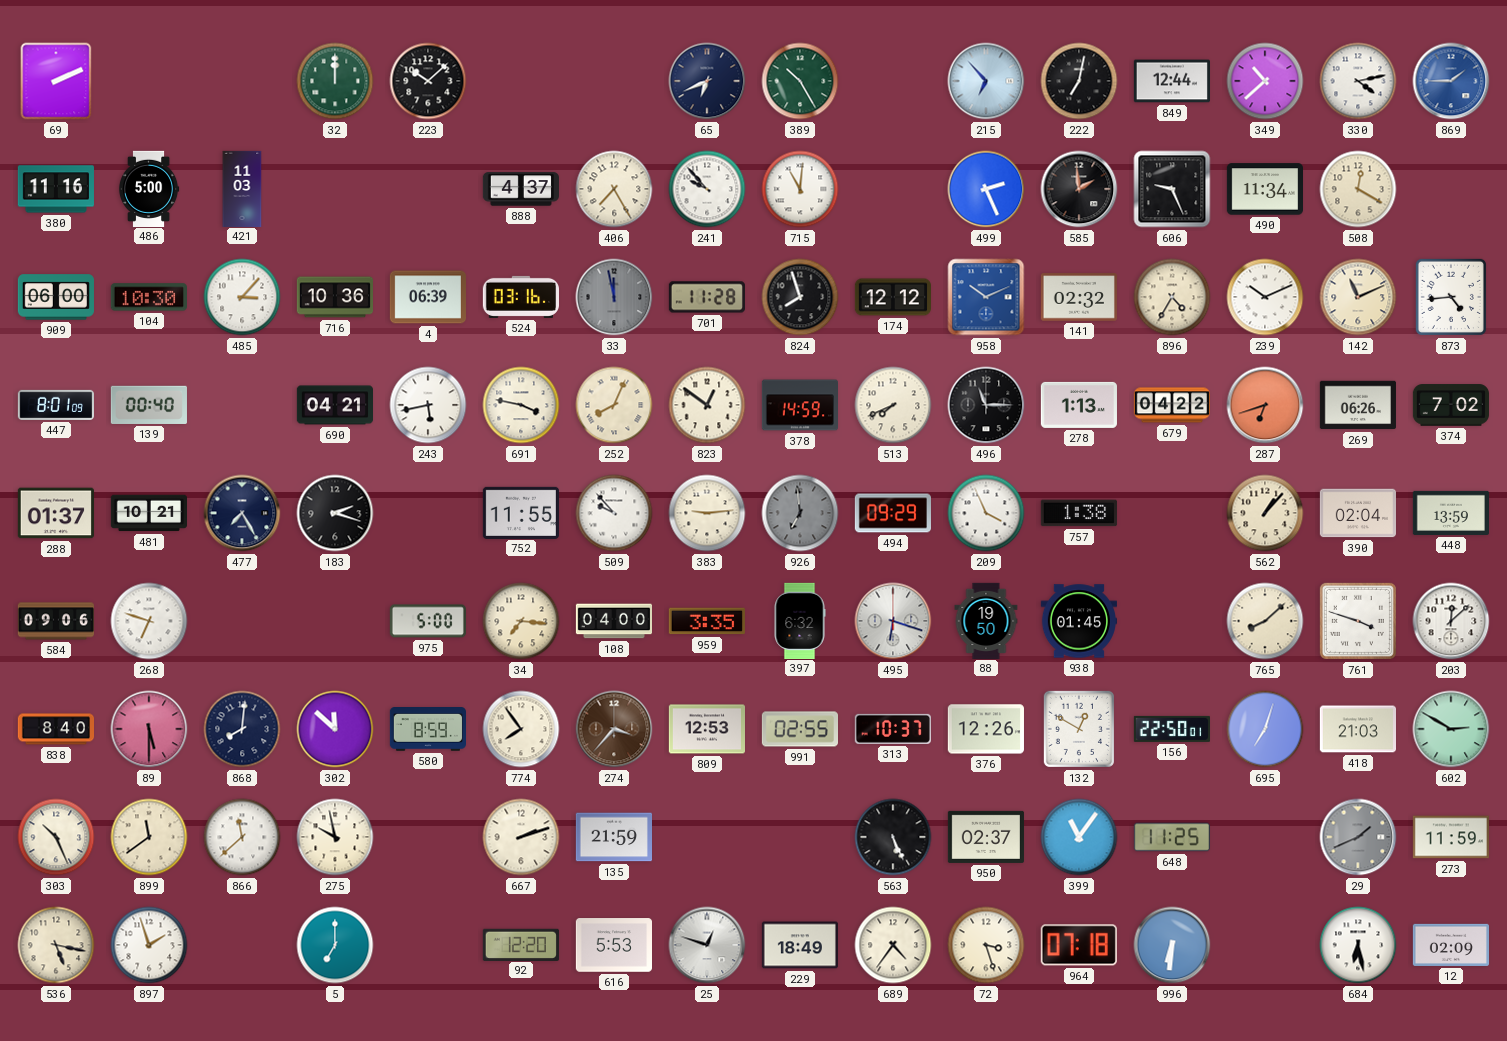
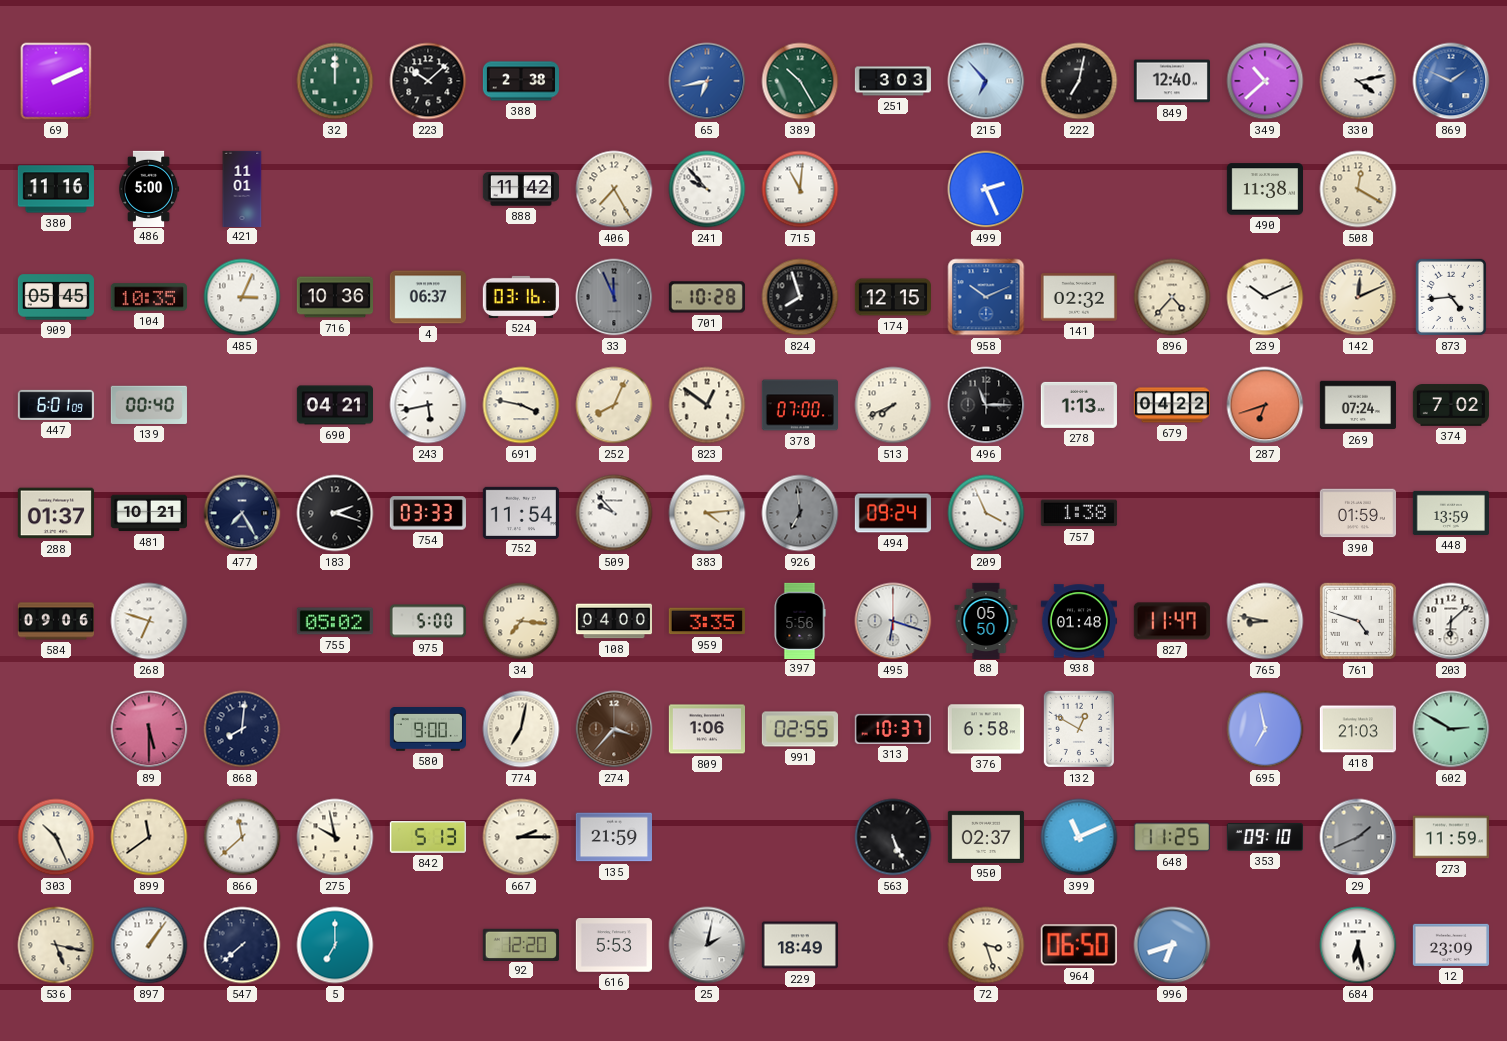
388: none -> 2:38 (520, 81)
65: 6:41 -> 6:43 (707, 81)
65 dial: navy -> blue (707, 81)
251: none -> 3:03 (892, 81)
849: 12:44 -> 12:40 (1171, 81)
869: 1:45 -> 1:49 (1451, 81)
421: 11:03 -> 11:01 (242, 188)
888: 4:37 -> 11:42 (520, 189)
585: 1:59 -> none (1079, 189)
606: 9:26 -> none (1172, 189)
490: 11:34 -> 11:38 (1264, 189)
909: 06:00 -> 05:45 (56, 297)
104: 10:30 -> 10:35 (149, 297)
485: 3:07 -> 3:04 (242, 297)
4: 06:39 -> 06:37 (427, 297)
33: 11:58 -> 11:56 (614, 297)
701: 11:28 -> 10:28 (706, 297)
174: 12:12 -> 12:15 (892, 297)
896: 4:35 -> 4:37 (1172, 297)
142: 11:11 -> 12:11 (1358, 297)
447: 8:01 -> 6:01 (55, 405)
378: 14:59 -> 07:00 (799, 405)
269: 06:26 -> 07:24 (1357, 405)
754: none -> 03:33 (428, 513)
752: 11:55 -> 11:54 (520, 512)
383: 9:14 -> 4:14 (707, 513)
494: 09:29 -> 09:24 (892, 513)
562: 1:07 -> none (1265, 513)
390: 02:04 -> 01:59 (1357, 513)
755: none -> 05:02 (335, 621)
397: 6:32 -> 5:56 (800, 620)
88: 19:50 -> 05:50 (986, 620)
938: 01:45 -> 01:48 (1078, 621)
827: none -> 11:47 (1172, 621)
765: 8:08 -> 8:47 (1265, 621)
761: 3:48 -> 4:48 (1358, 621)
203: 12:08 -> 6:08 (1451, 621)
838: 8:40 -> none (55, 729)
302: 11:52 -> none (335, 729)
580: 8:59 -> 9:00 (427, 730)
774: 7:54 -> 7:02 (521, 729)
809: 12:53 -> 1:06 (706, 729)
376: 12:26 -> 6:58 (986, 729)
156: 22:50 -> none (1171, 729)
695: 7:03 -> 6:58 (1265, 729)
842: none -> 5:13 (428, 837)
667: 2:12 -> 2:15 (521, 837)
399: 11:06 -> 11:11 (1079, 837)
353: none -> 09:10 (1264, 837)
897: 1:57 -> 1:06 (149, 945)
547: none -> 7:38 (242, 945)
25: 12:48 -> 2:02 (707, 945)
689: 4:36 -> none (893, 945)
964: 07:18 -> 06:50 (1079, 945)
996: 6:31 -> 6:42 (1172, 945)
12: 02:09 -> 23:09 (1450, 945)
